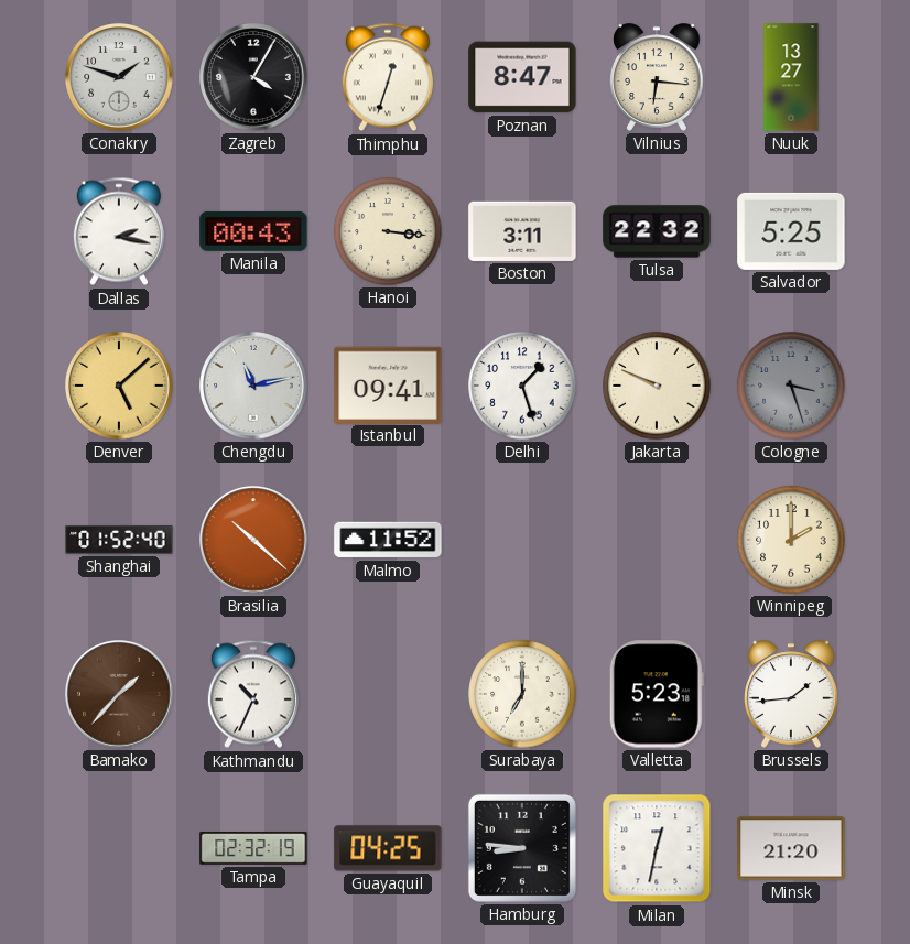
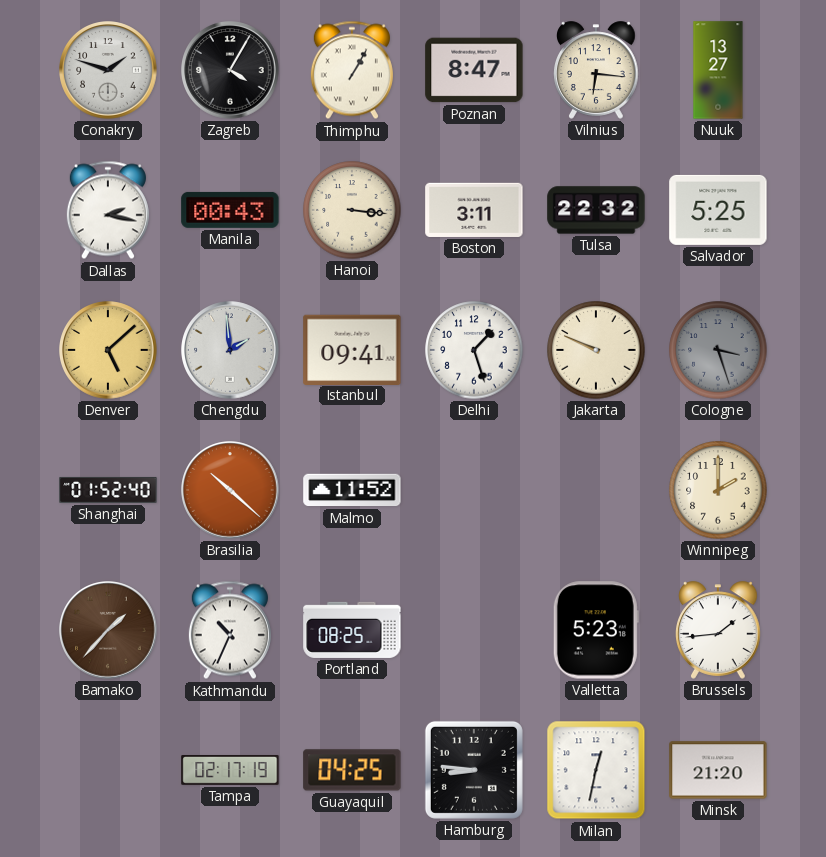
Thimphu: 12:33 -> 1:05 (352, 70)
Chengdu: 11:13 -> 1:59 (230, 350)
Portland: none -> 08:25 (352, 630)
Surabaya: 7:00 -> none (522, 694)
Tampa: 02:32 -> 02:17 (230, 771)
